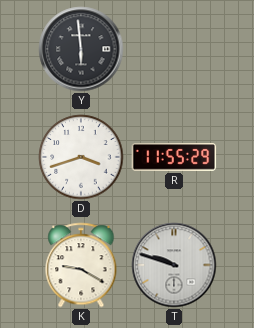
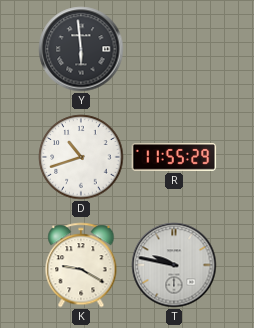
D: 3:42 -> 10:42 (81, 157)
T: 9:48 -> 9:47 (174, 265)
